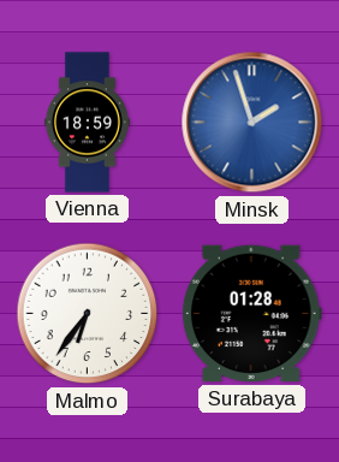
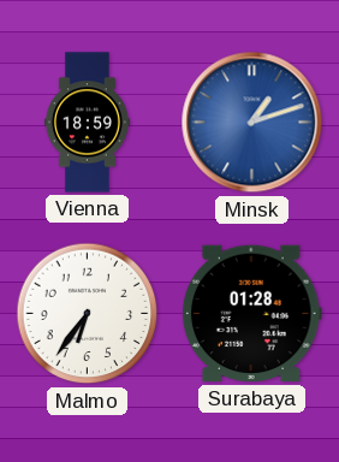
Minsk: 1:57 -> 1:12 (252, 123)
